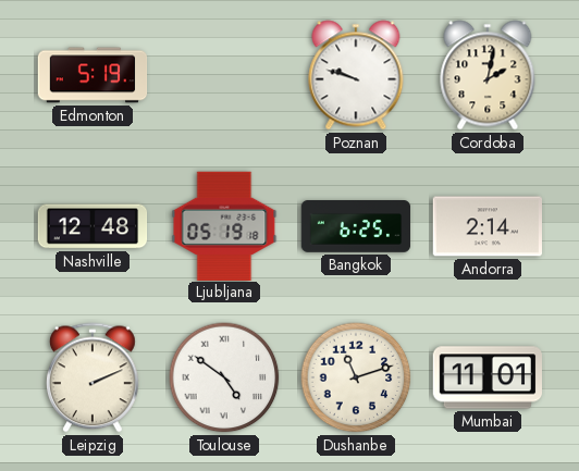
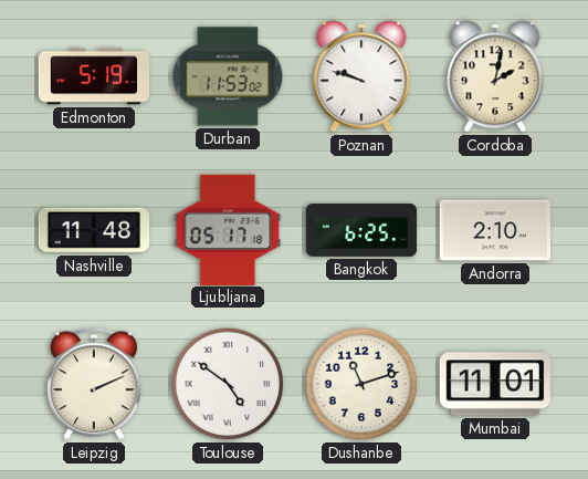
Durban: none -> 11:53 (228, 76)
Nashville: 12:48 -> 11:48 (94, 230)
Ljubljana: 05:19 -> 05:17 (228, 229)
Andorra: 2:14 -> 2:10 (494, 230)
